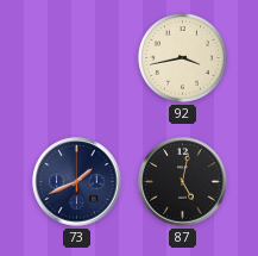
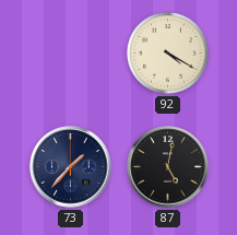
92: 3:43 -> 4:20 (167, 52)
73: 1:41 -> 1:37 (71, 167)
